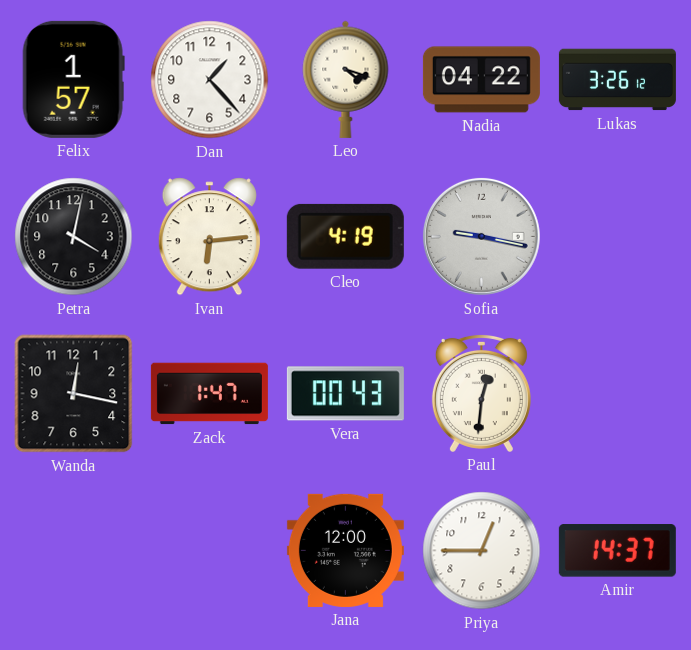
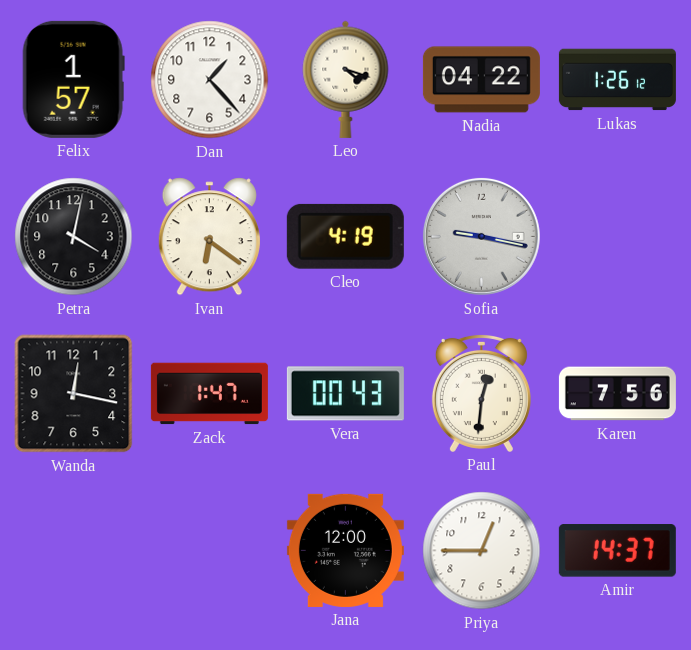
Lukas: 3:26 -> 1:26 (617, 80)
Ivan: 6:14 -> 6:21 (209, 237)
Karen: none -> 7:56 (617, 394)
